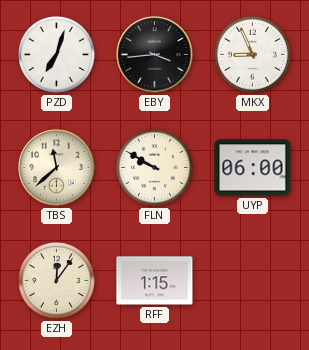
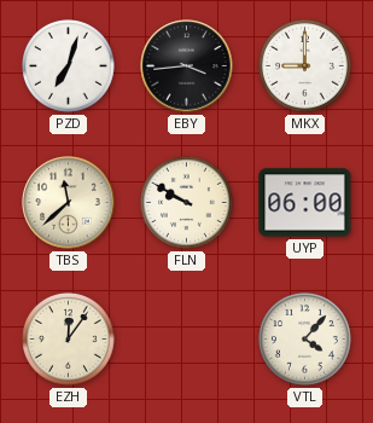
MKX: 8:56 -> 9:00 (305, 66)
RFF: 1:15 -> none (155, 281)
VTL: none -> 4:07 (305, 340)
